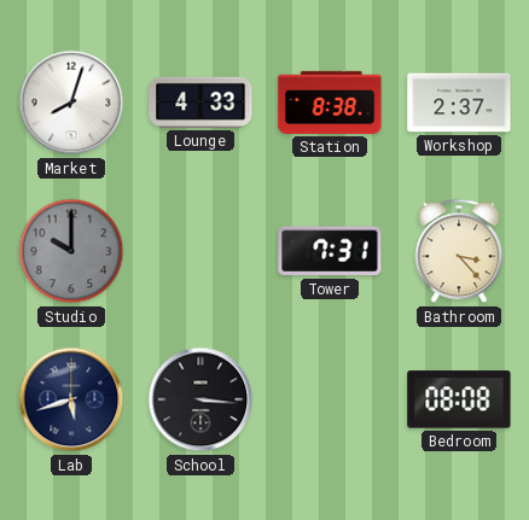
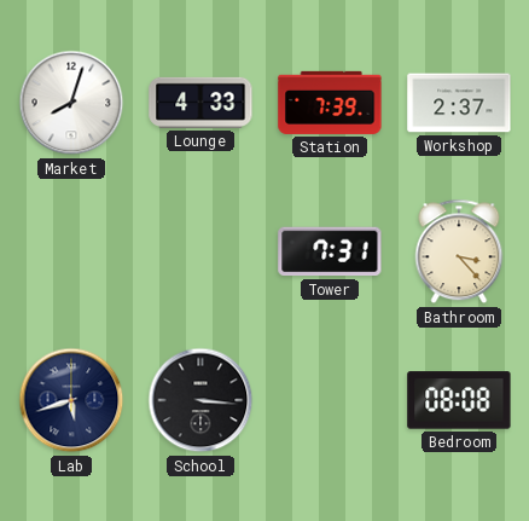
Station: 8:38 -> 7:39 (330, 103)
Studio: 10:00 -> none (71, 251)
